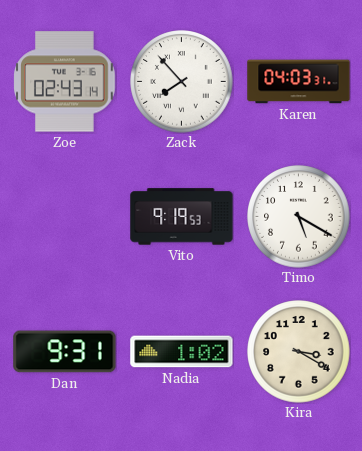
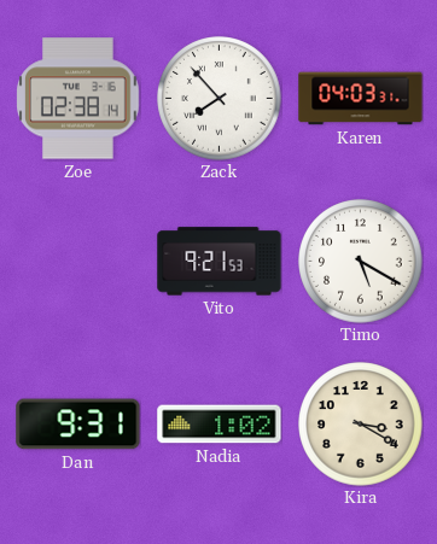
Zoe: 02:43 -> 02:38 (78, 99)
Vito: 9:19 -> 9:21 (220, 262)
